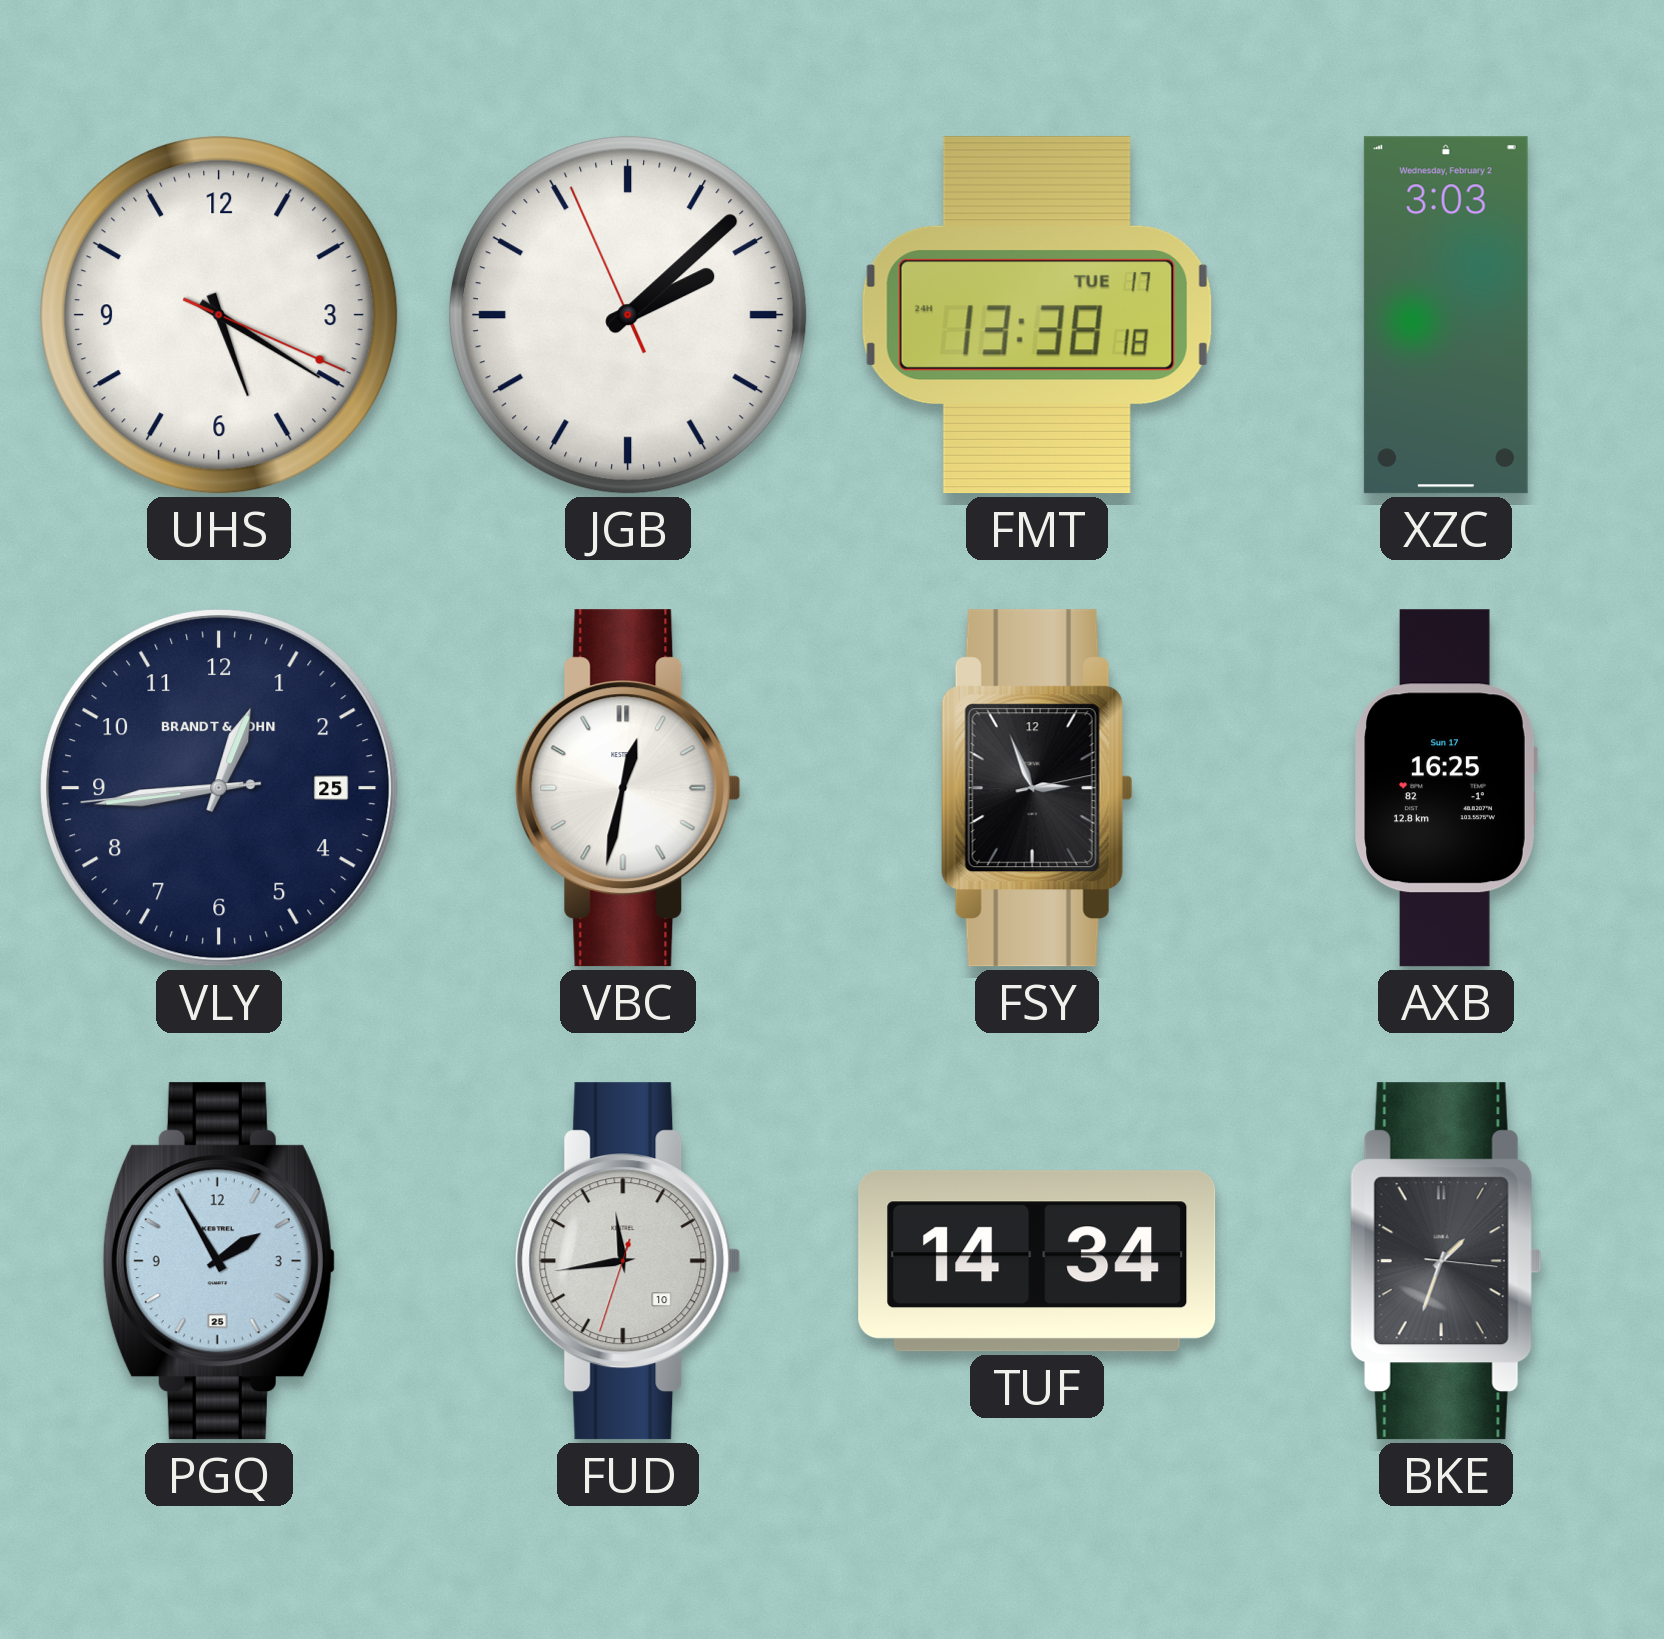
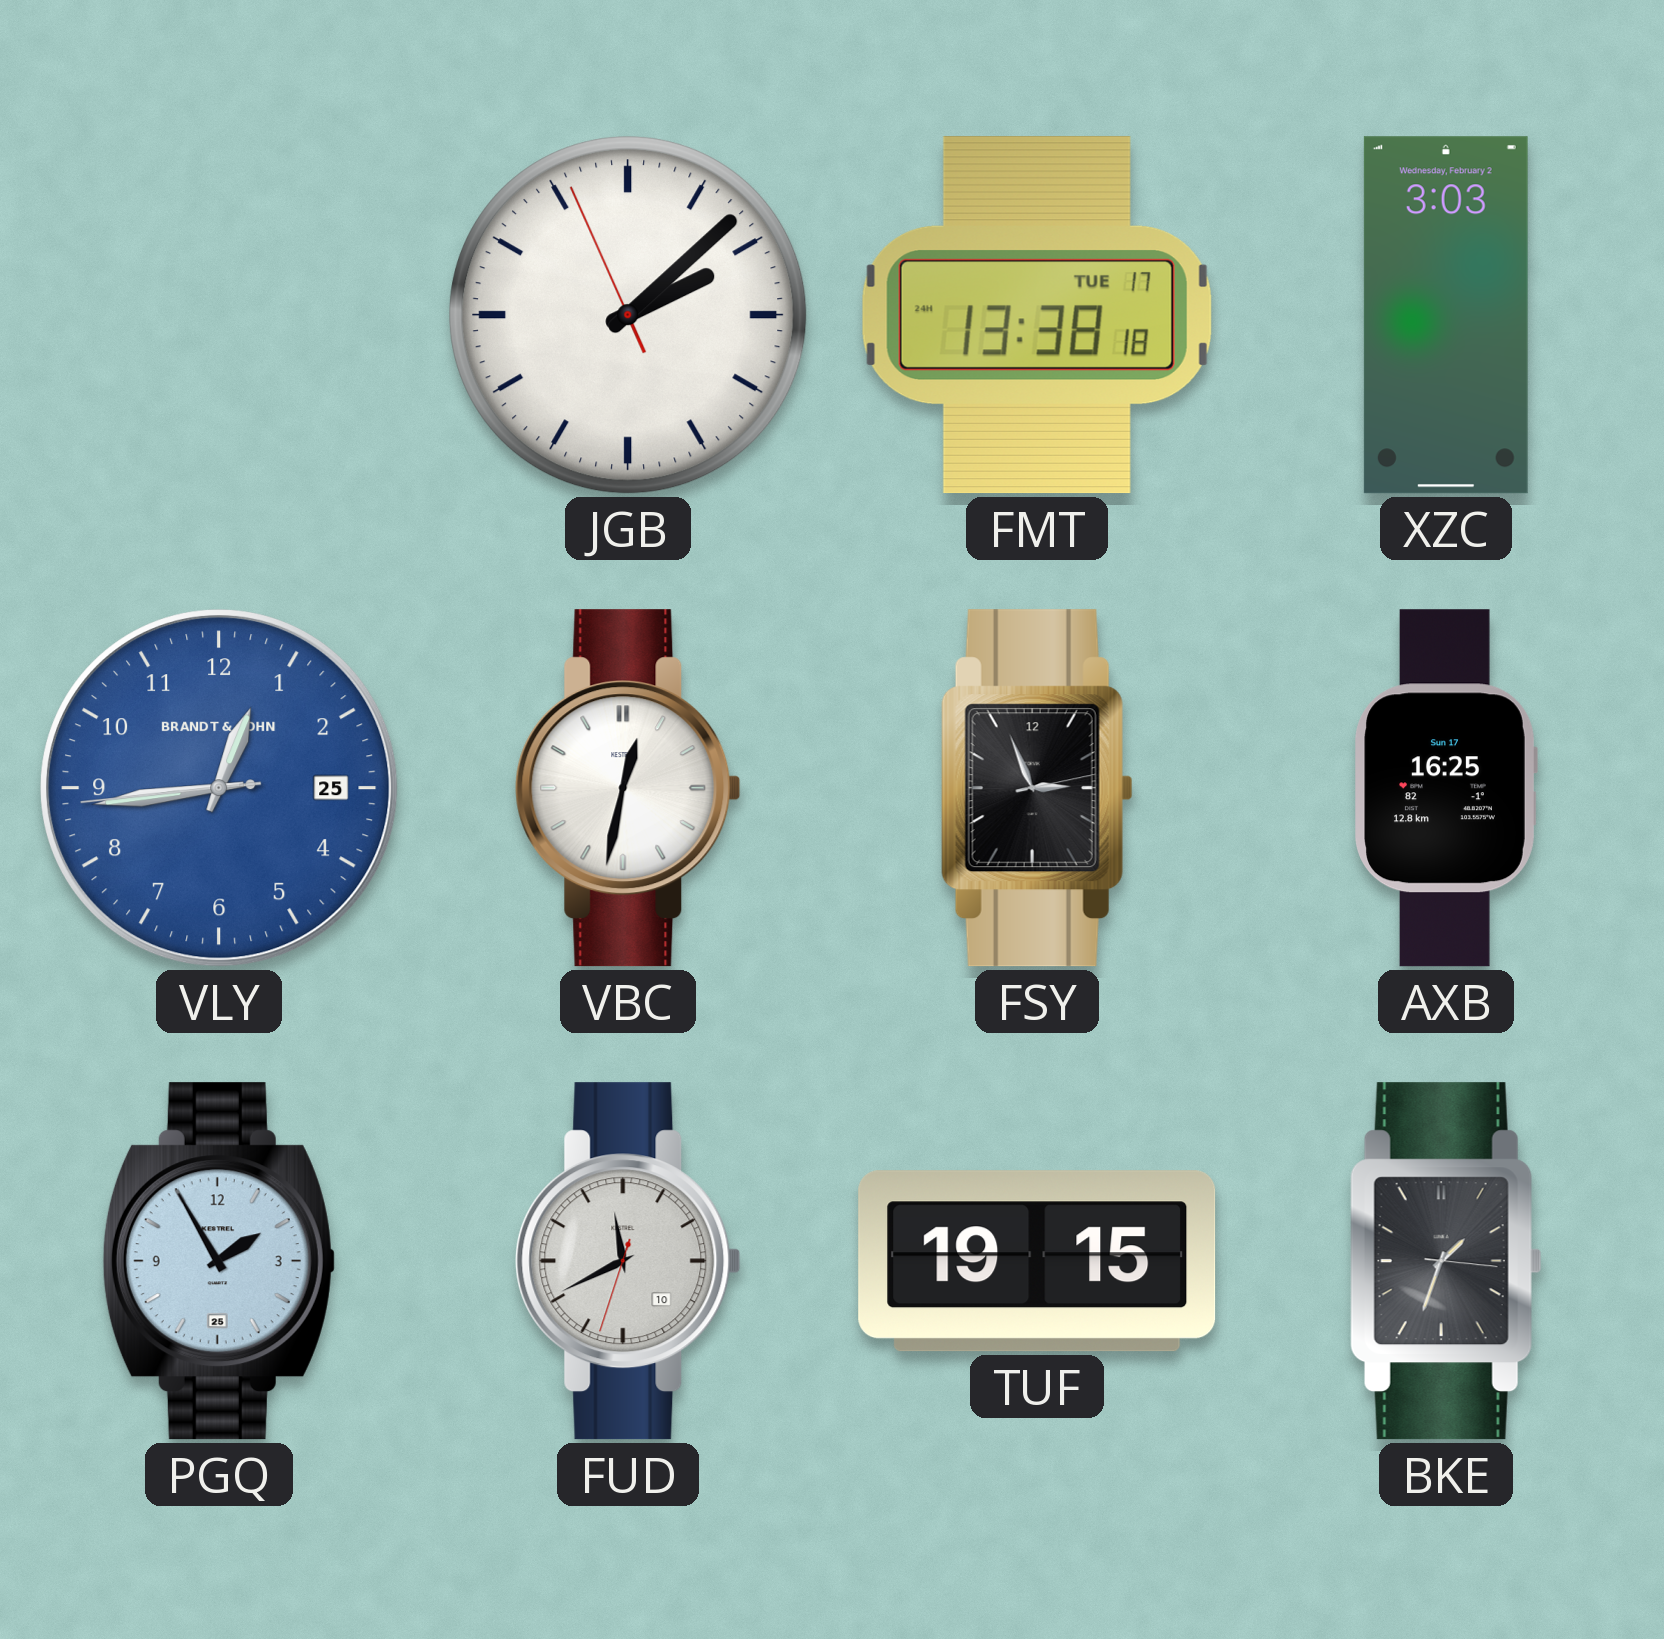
UHS: 5:20 -> none (219, 315)
VLY dial: navy -> blue (219, 788)
FUD: 11:43 -> 11:40 (628, 1261)
TUF: 14:34 -> 19:15 (1037, 1261)
